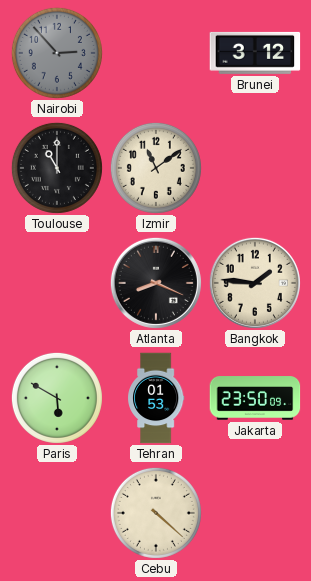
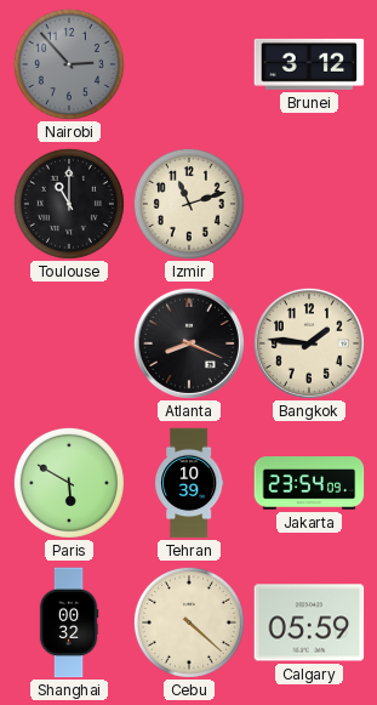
Izmir: 11:09 -> 11:12 (189, 204)
Tehran: 01:53 -> 10:39 (190, 483)
Jakarta: 23:50 -> 23:54 (309, 483)
Shanghai: none -> 00:32 (69, 622)
Calgary: none -> 05:59 (309, 622)
